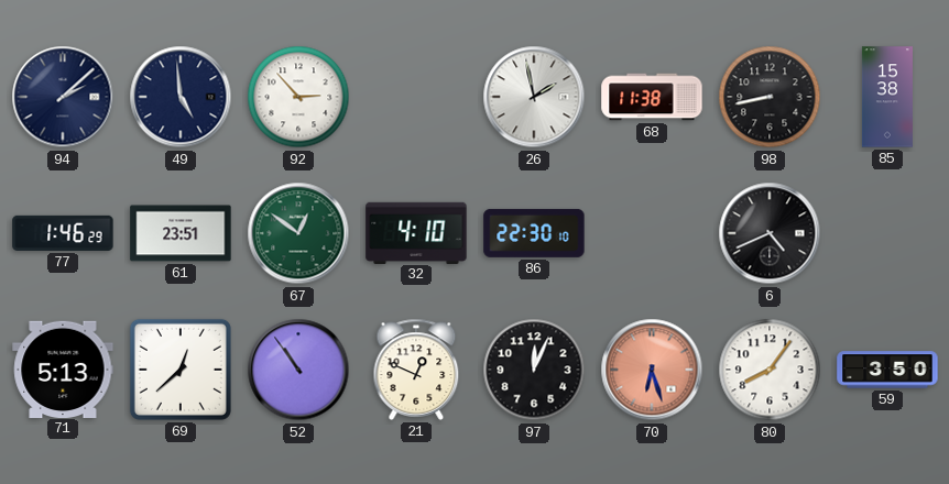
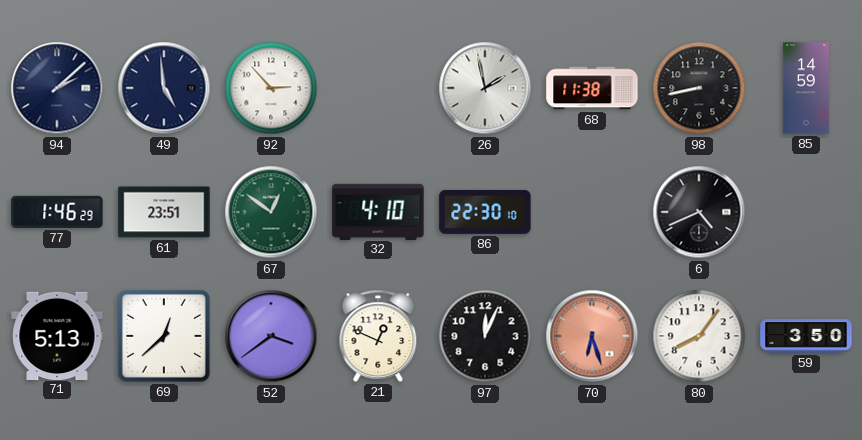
85: 15:38 -> 14:59 (806, 88)
52: 10:54 -> 3:39 (271, 336)
